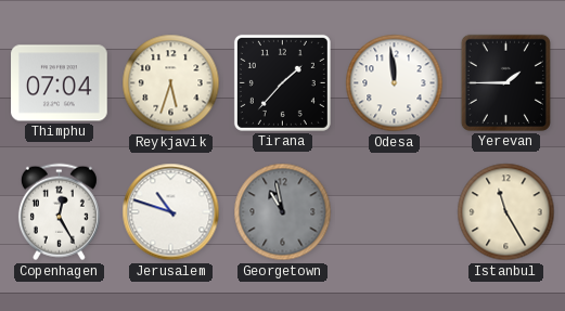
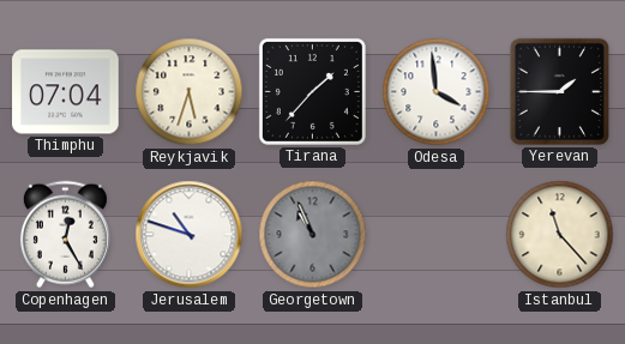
Odesa: 11:59 -> 3:59 (437, 92)
Georgetown: 10:58 -> 10:56 (313, 235)
Istanbul: 11:25 -> 11:23 (560, 235)
